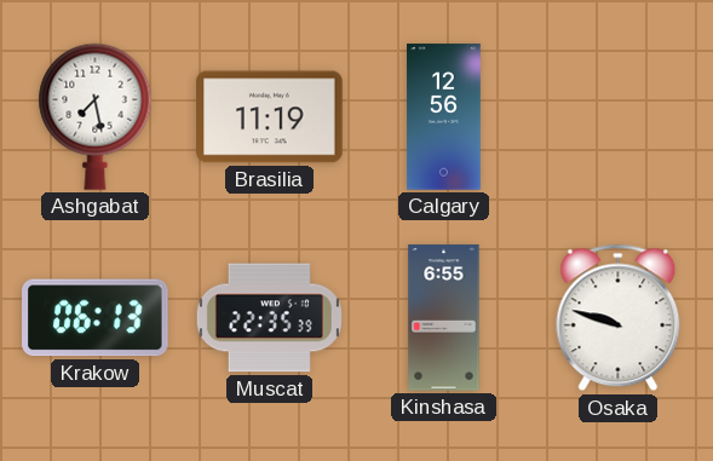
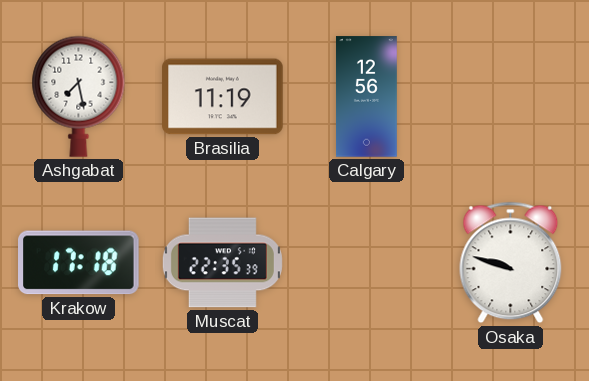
Krakow: 06:13 -> 17:18 (79, 263)
Kinshasa: 6:55 -> none (444, 318)
